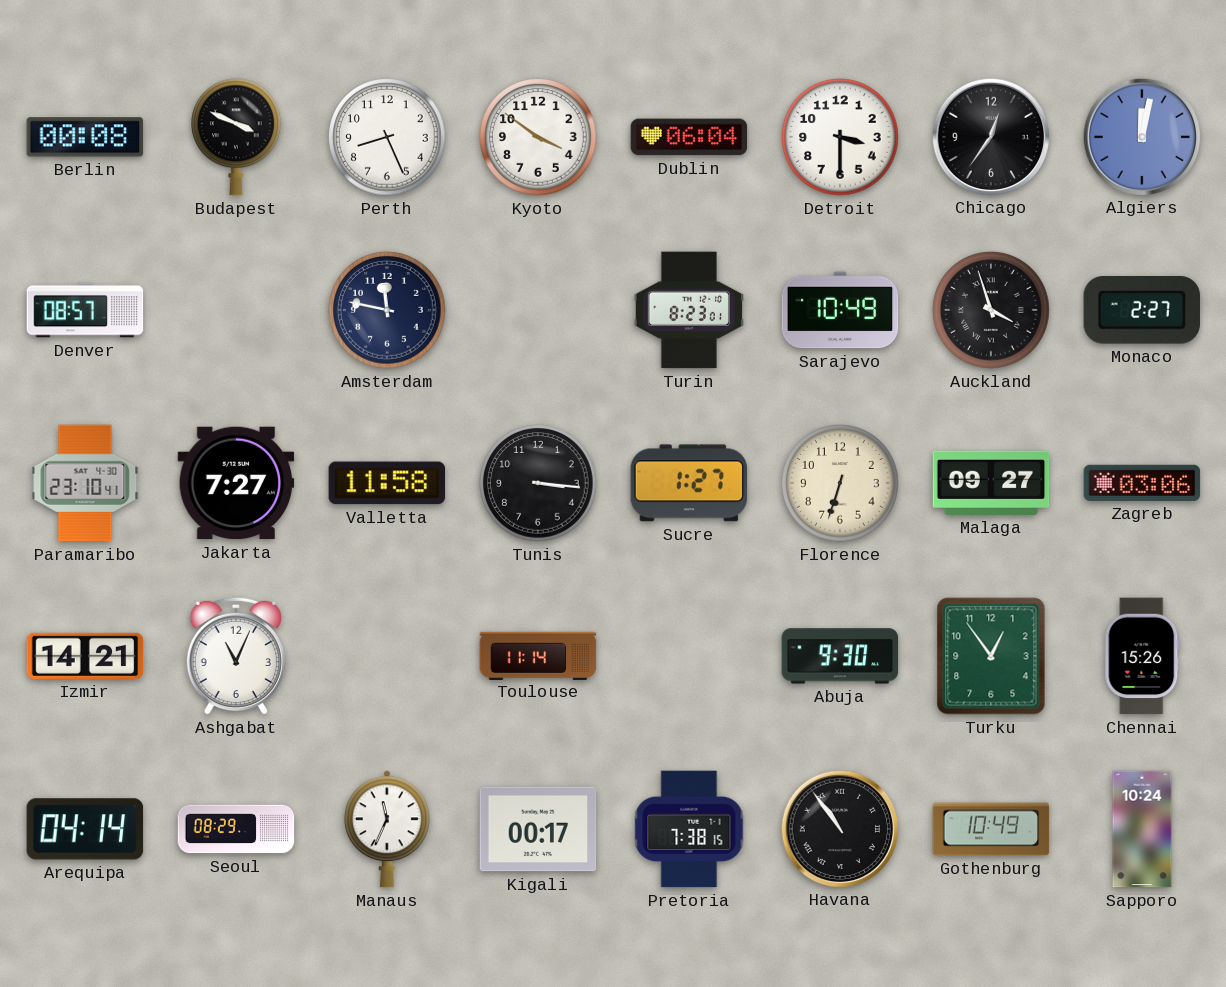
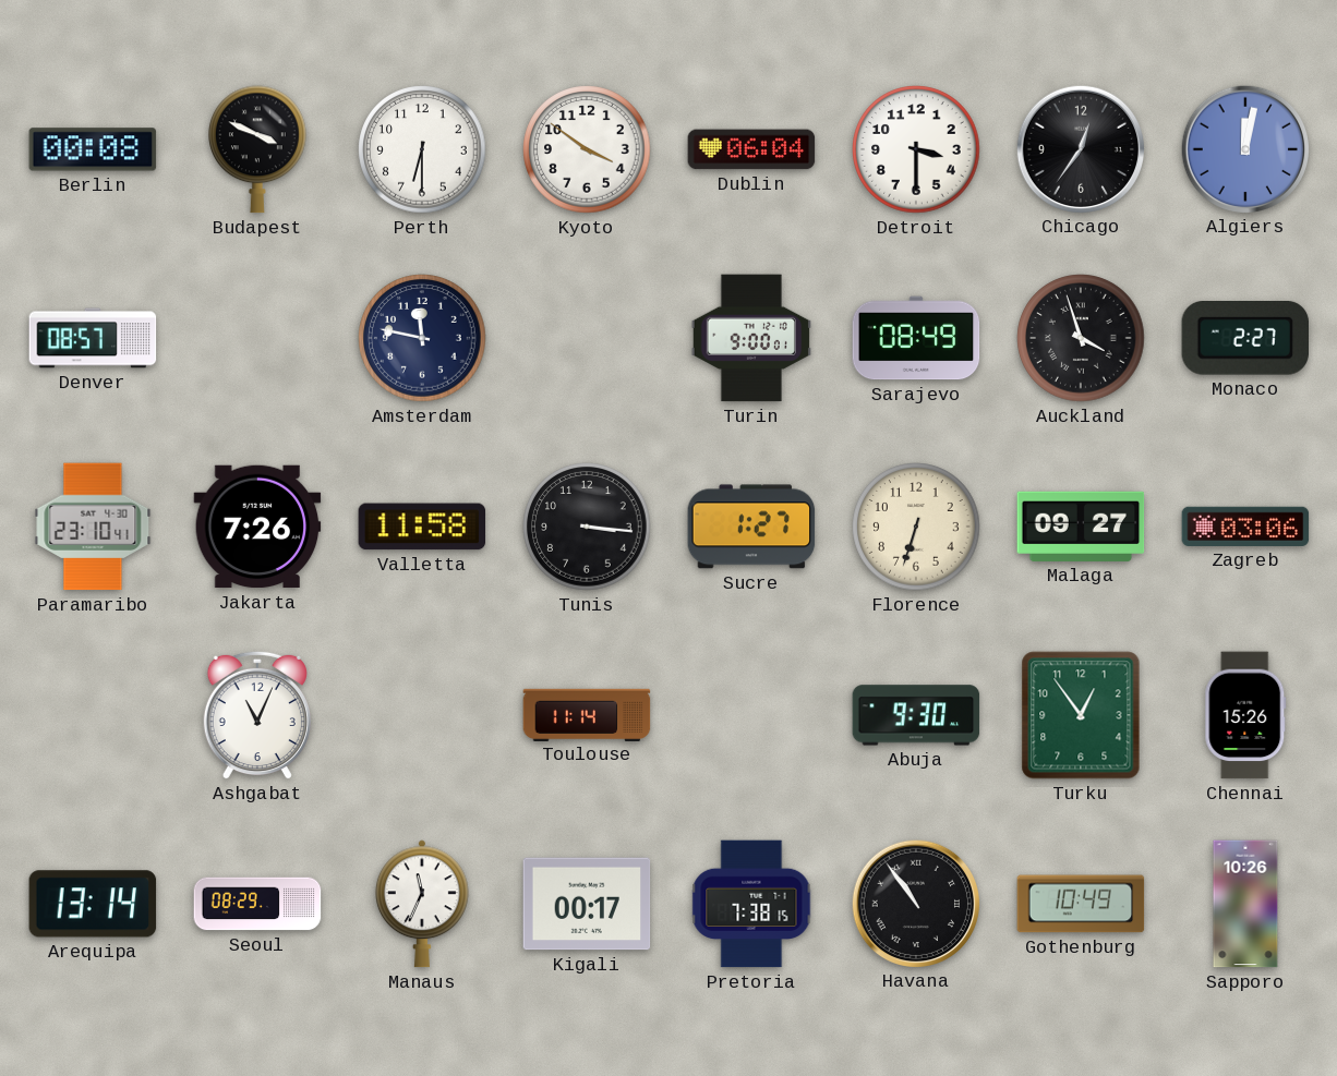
Perth: 8:26 -> 6:30 (422, 149)
Turin: 8:23 -> 9:00 (750, 338)
Sarajevo: 10:49 -> 08:49 (916, 338)
Jakarta: 7:27 -> 7:26 (257, 527)
Izmir: 14:21 -> none (85, 656)
Arequipa: 04:14 -> 13:14 (93, 904)
Sapporo: 10:24 -> 10:26 (1245, 904)
